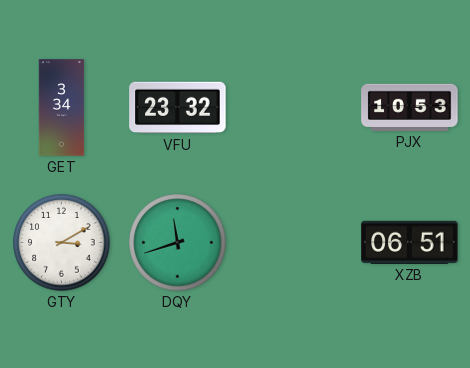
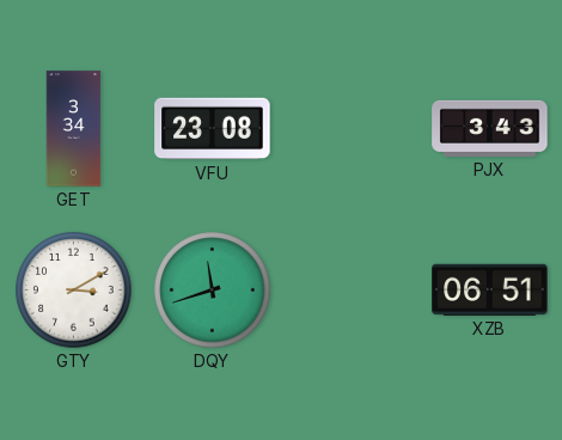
VFU: 23:32 -> 23:08 (213, 129)
PJX: 10:53 -> 3:43 (490, 128)
